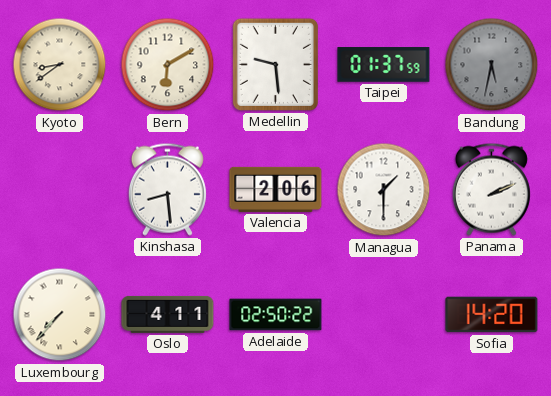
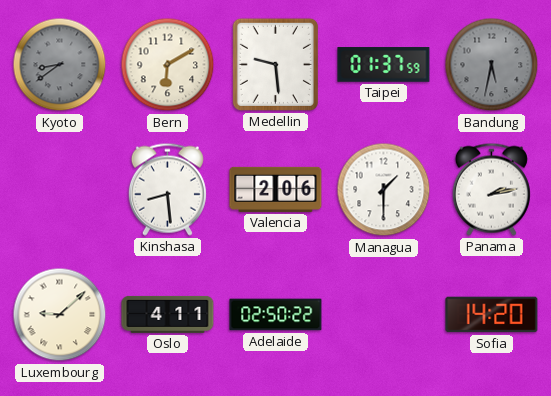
Kyoto dial: cream -> grey (60, 65)
Panama: 2:11 -> 2:13 (491, 189)
Luxembourg: 7:37 -> 9:08 (60, 315)
